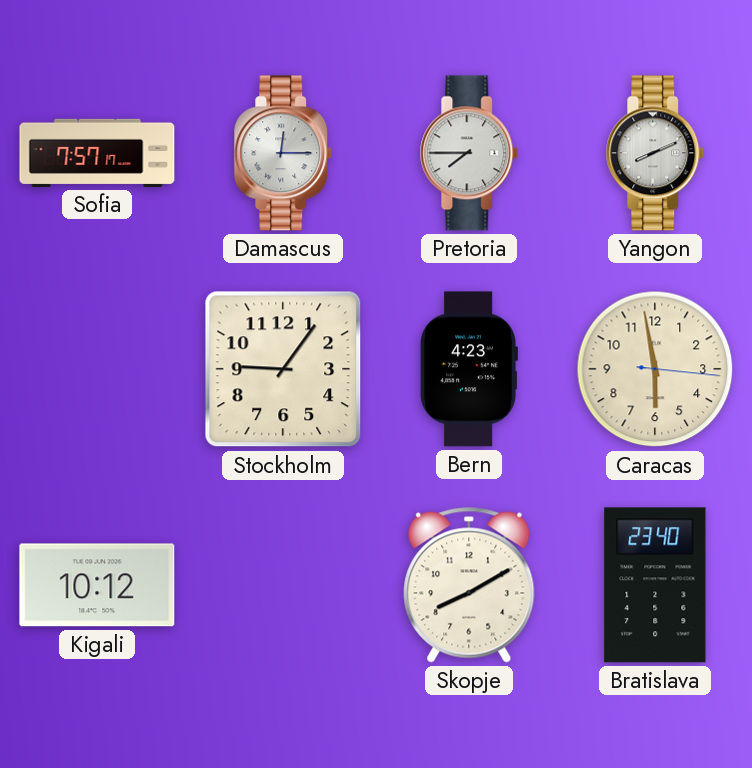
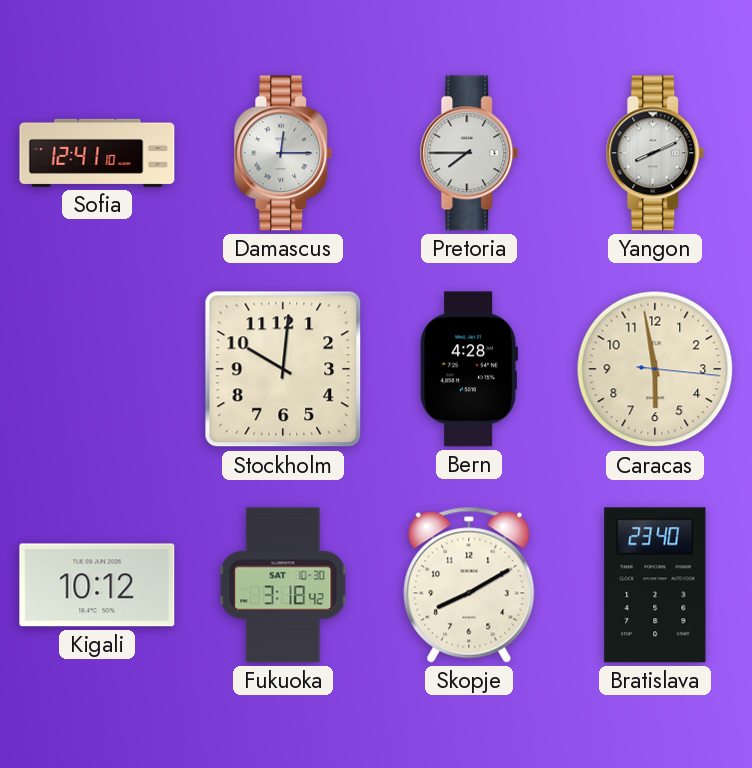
Sofia: 7:57 -> 12:41 (97, 153)
Stockholm: 9:06 -> 10:01 (283, 369)
Bern: 4:23 -> 4:28 (469, 369)
Fukuoka: none -> 3:18 (283, 585)
